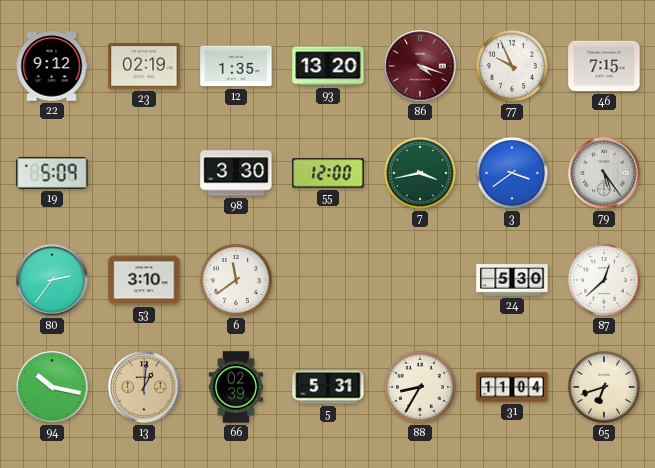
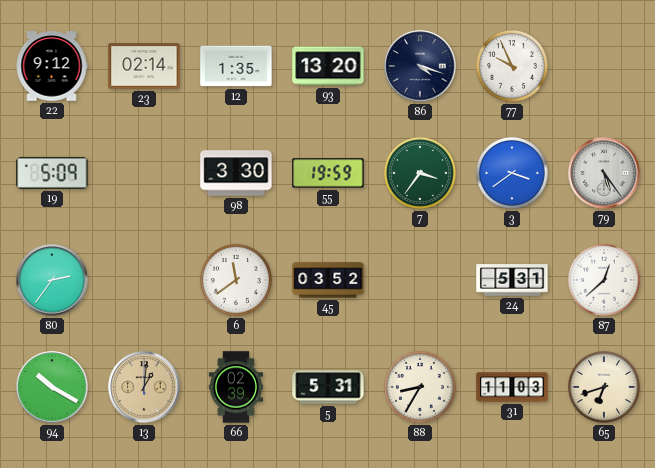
23: 02:19 -> 02:14 (144, 66)
86 dial: burgundy -> navy (420, 66)
46: 7:15 -> none (604, 66)
55: 12:00 -> 19:59 (328, 173)
7: 3:43 -> 3:36 (420, 173)
53: 3:10 -> none (144, 280)
45: none -> 03:52 (328, 280)
24: 5:30 -> 5:31 (512, 280)
94: 10:17 -> 10:20 (52, 387)
31: 11:04 -> 11:03 (512, 387)
